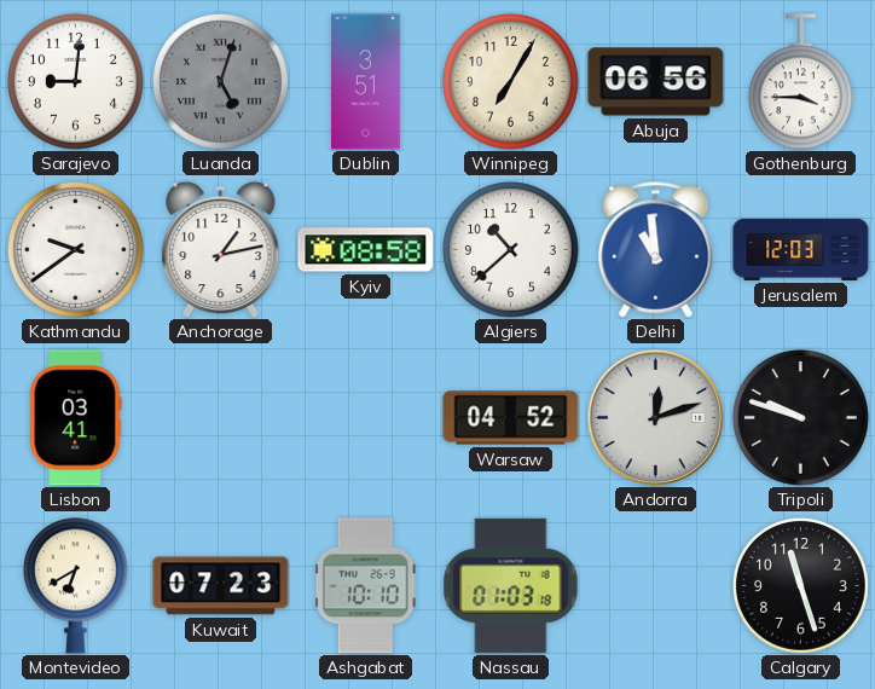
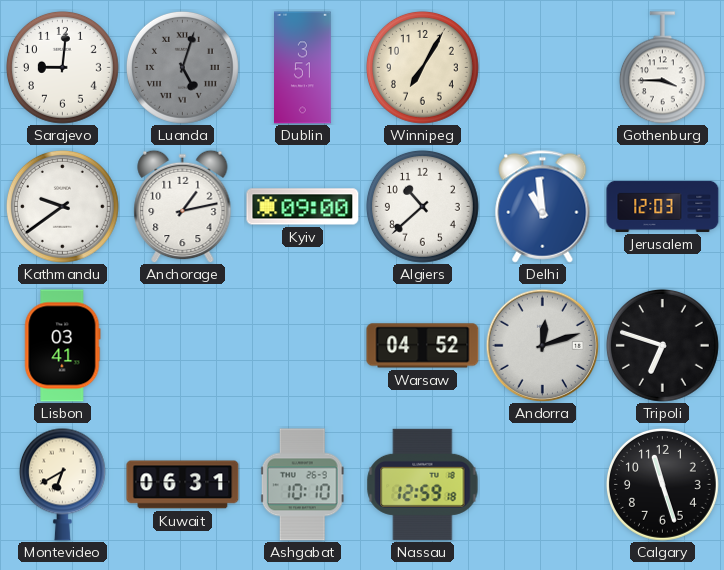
Abuja: 06:56 -> none (656, 82)
Kyiv: 08:58 -> 09:00 (303, 207)
Tripoli: 9:48 -> 6:48 (662, 345)
Kuwait: 07:23 -> 06:31 (183, 485)
Nassau: 01:03 -> 12:59 (423, 484)
